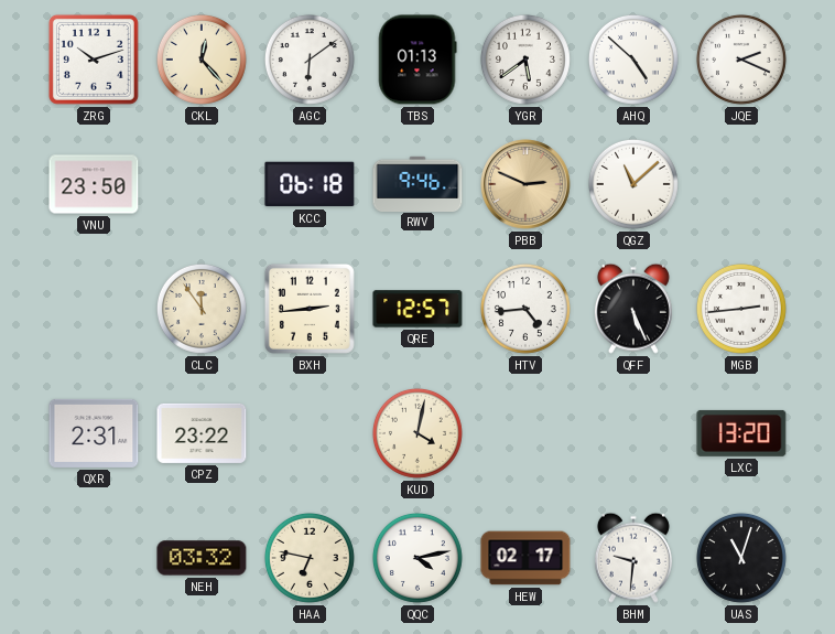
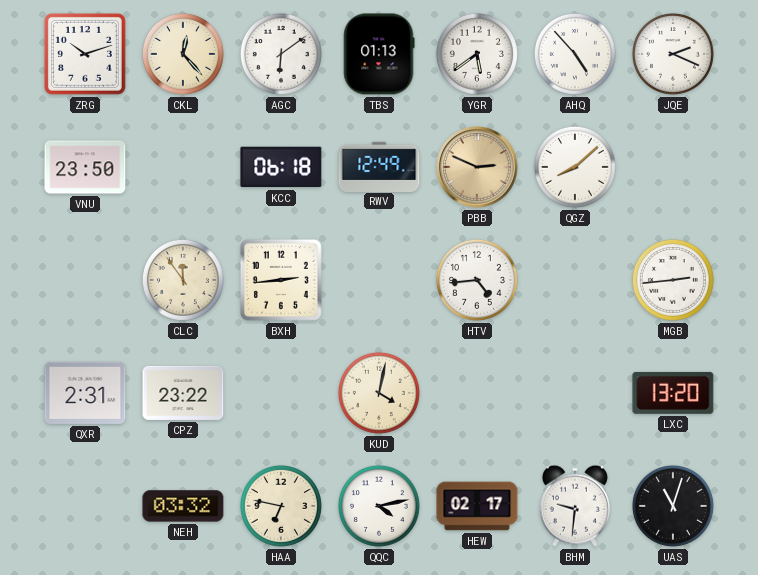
AHQ: 4:52 -> 4:53 (575, 54)
RWV: 9:46 -> 12:49 (379, 166)
QGZ: 11:08 -> 8:08 (575, 167)
QRE: 12:57 -> none (417, 309)
QFF: 5:26 -> none (633, 309)
